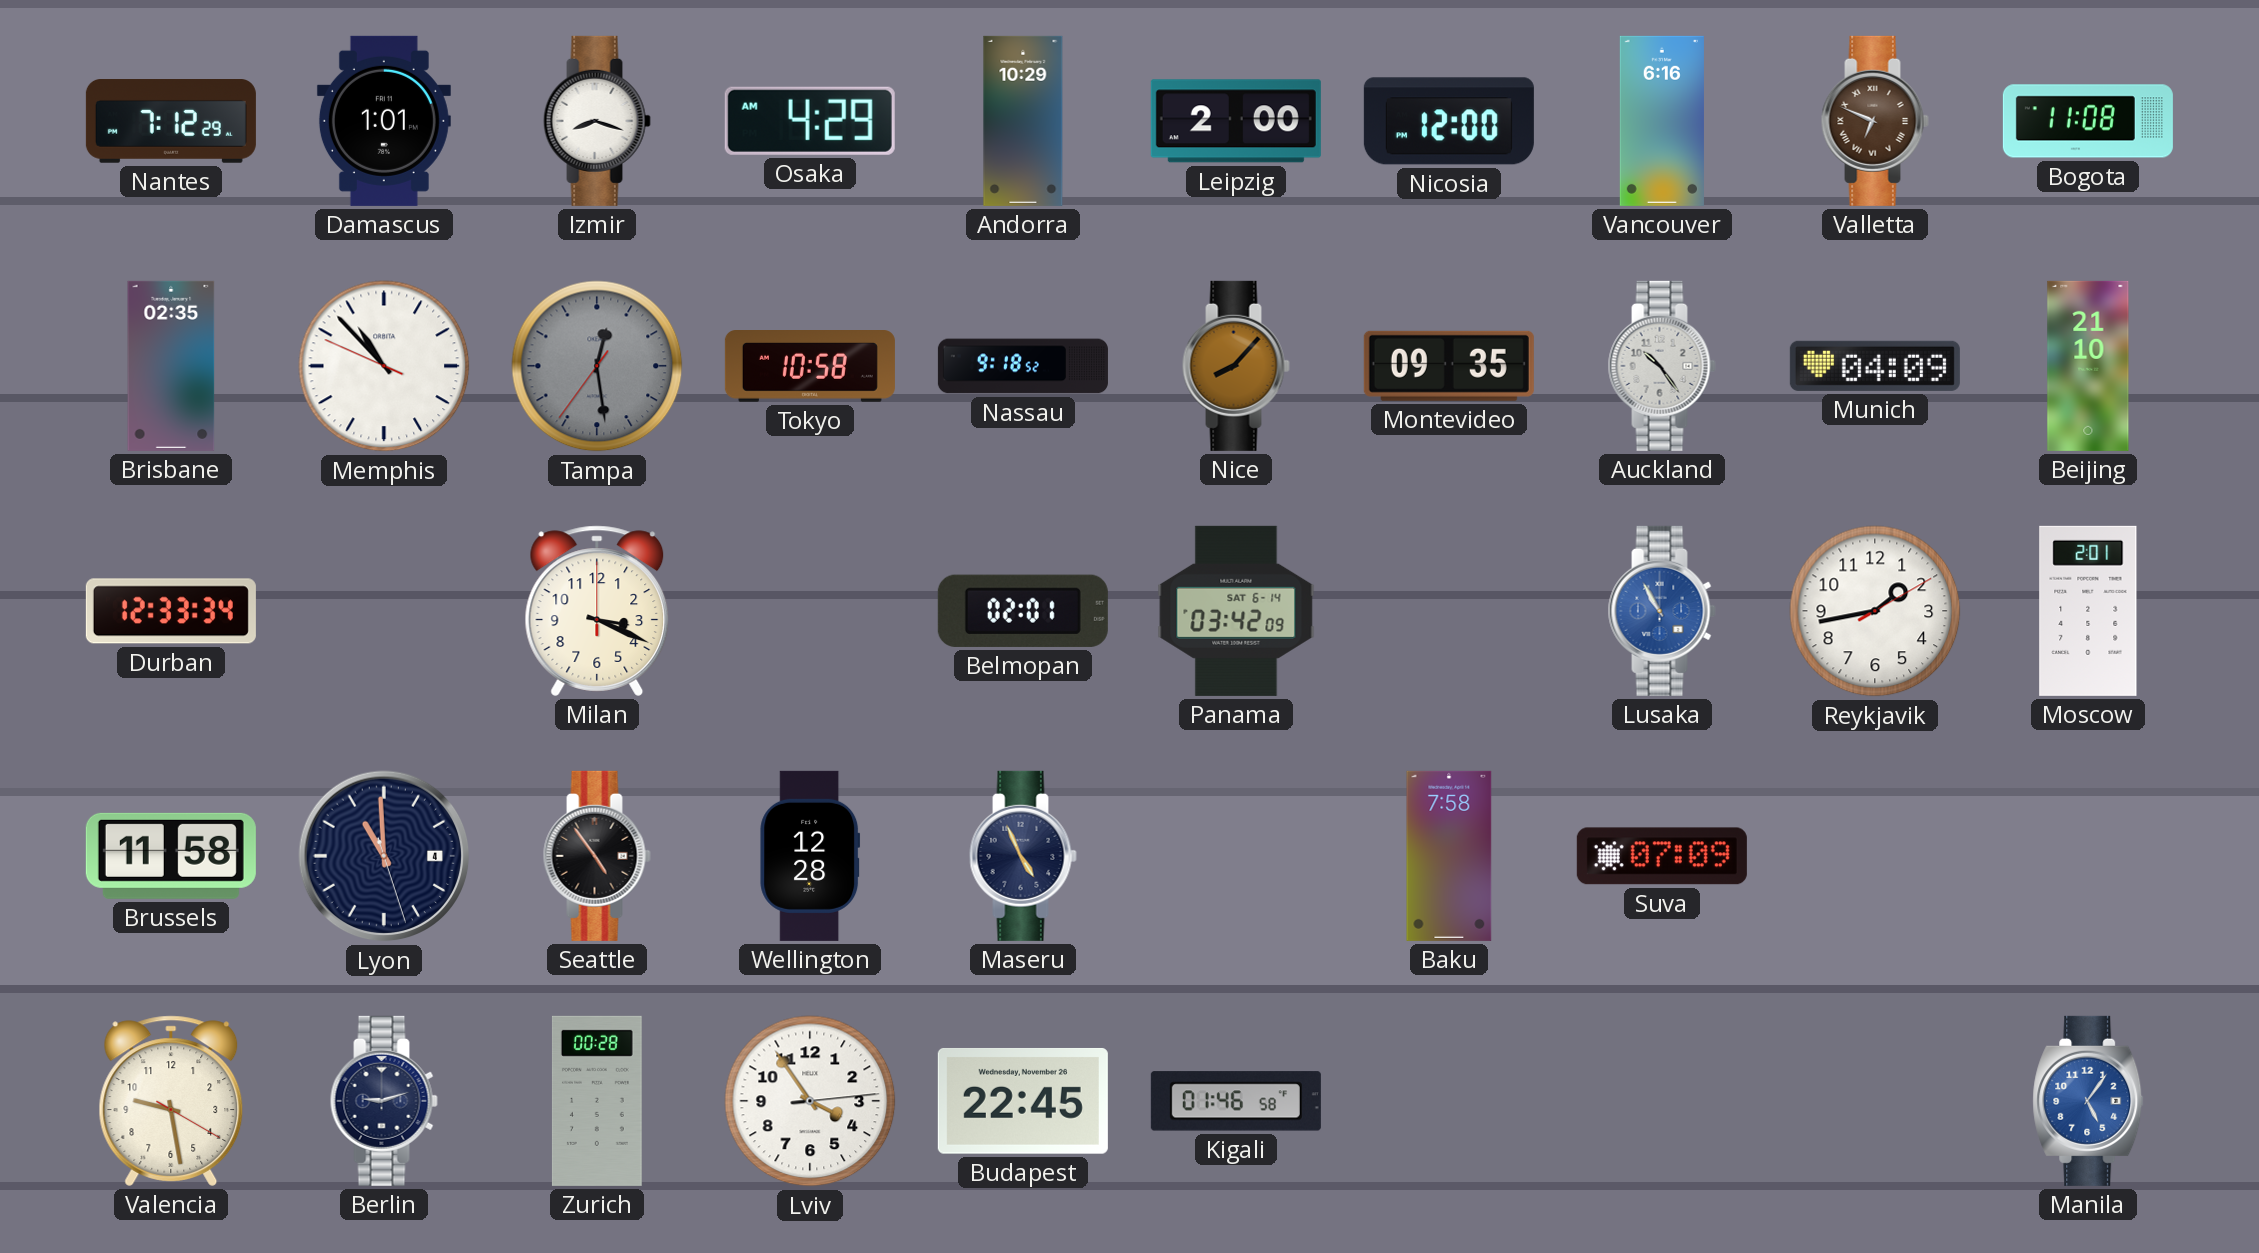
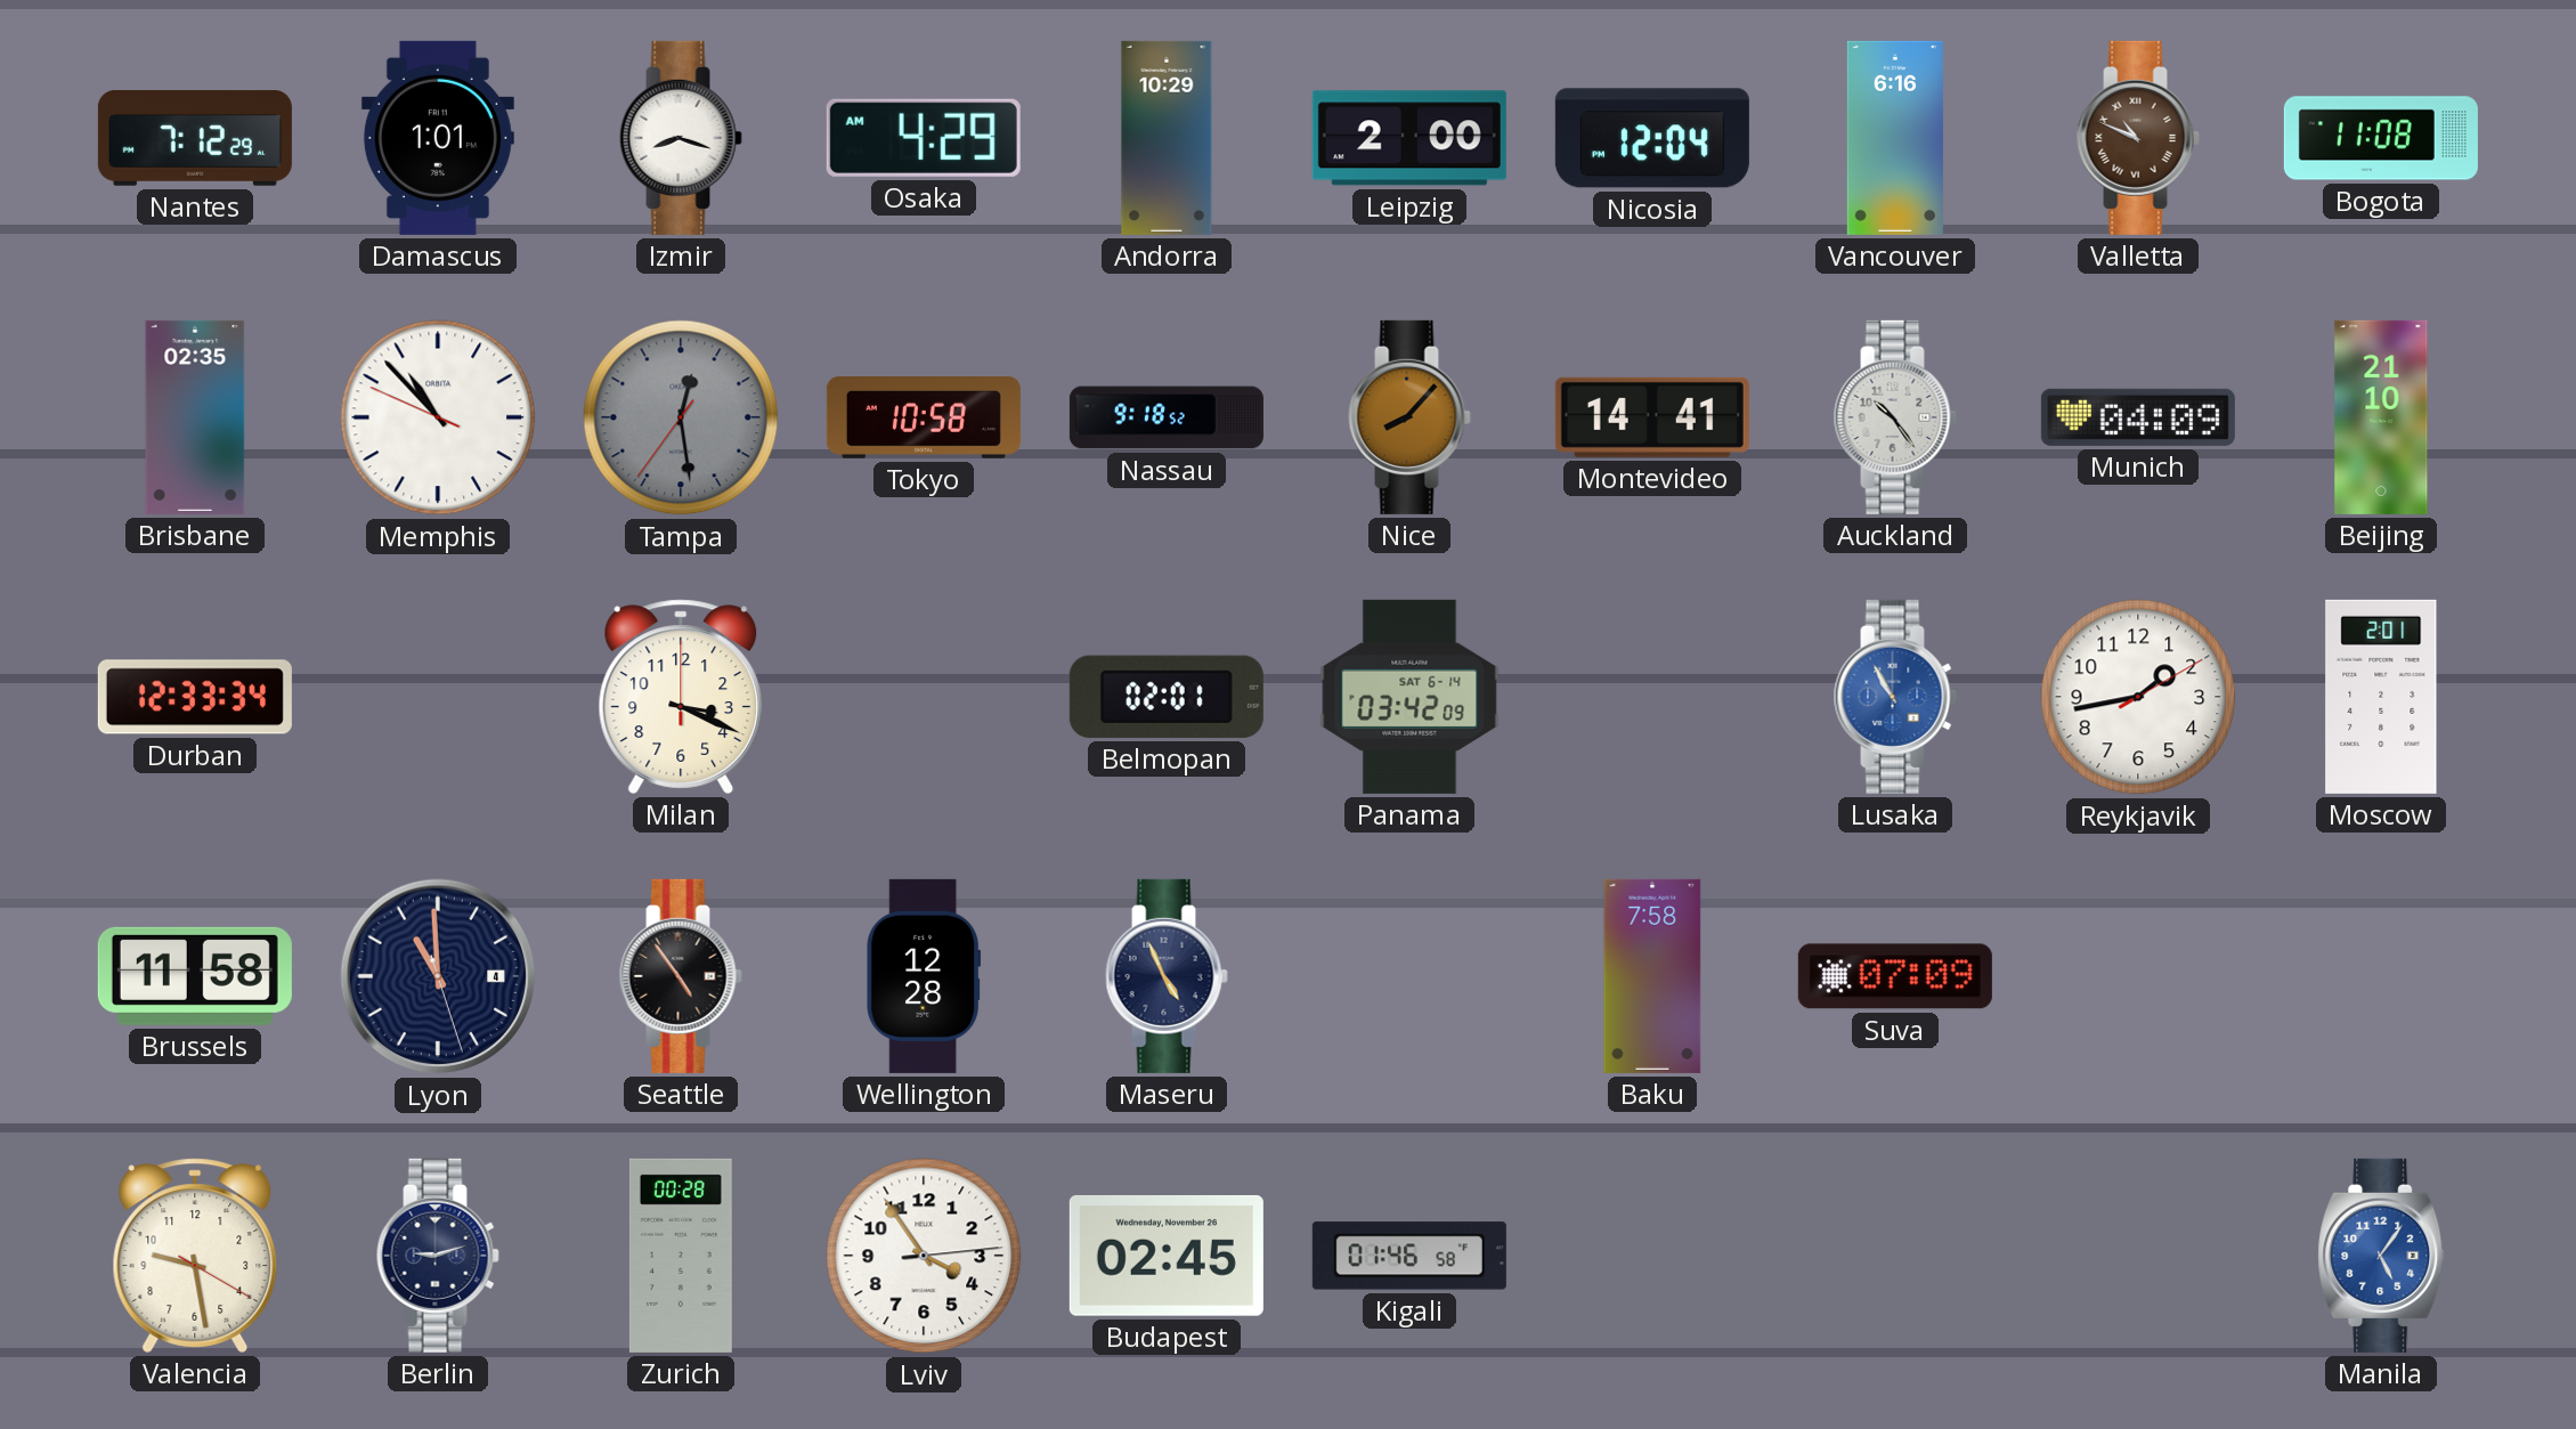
Nicosia: 12:00 -> 12:04 (1652, 138)
Valletta: 6:49 -> 10:49 (2138, 138)
Montevideo: 09:35 -> 14:41 (1652, 417)
Budapest: 22:45 -> 02:45 (1167, 1256)
